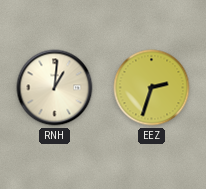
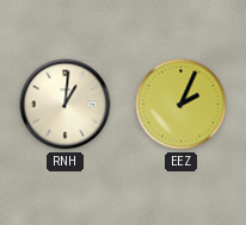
EEZ: 2:33 -> 2:04 (182, 105)
